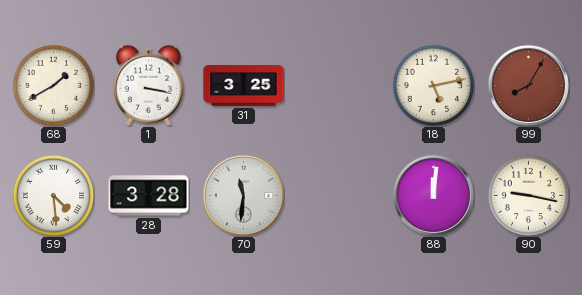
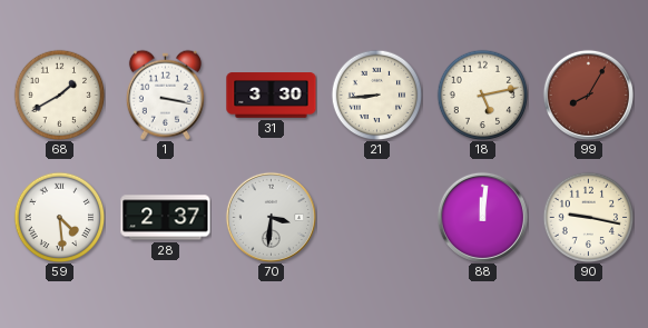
31: 3:25 -> 3:30 (272, 96)
21: none -> 8:44 (376, 95)
28: 3:28 -> 2:37 (166, 218)
70: 11:31 -> 3:31 (271, 217)
